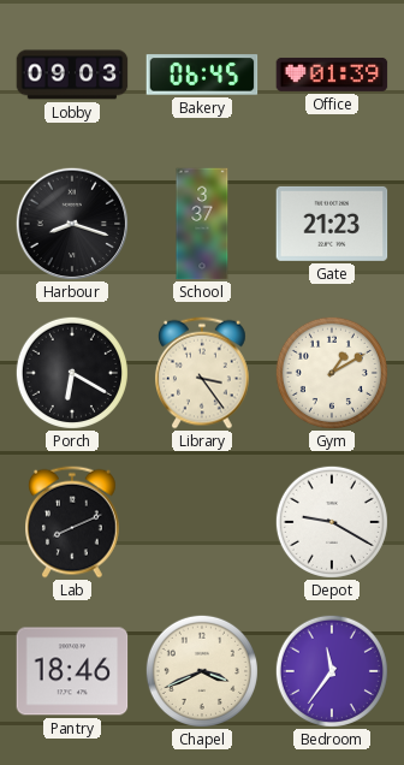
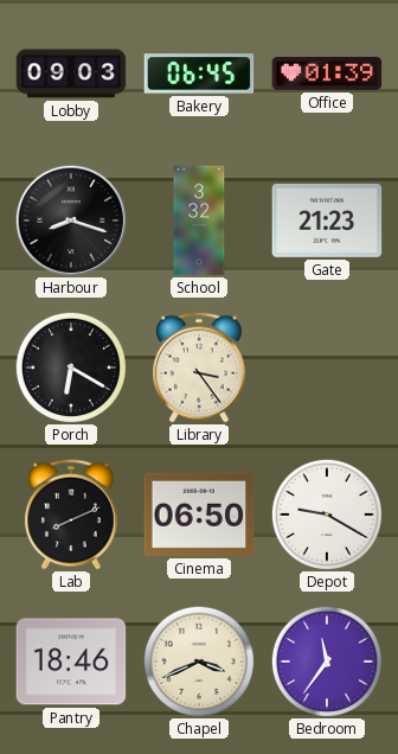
School: 3:37 -> 3:32 (199, 221)
Gym: 1:10 -> none (332, 373)
Cinema: none -> 06:50 (199, 515)
